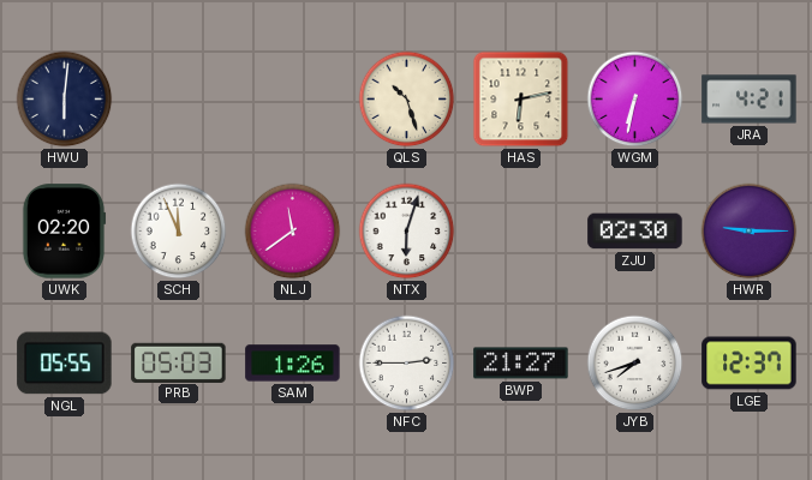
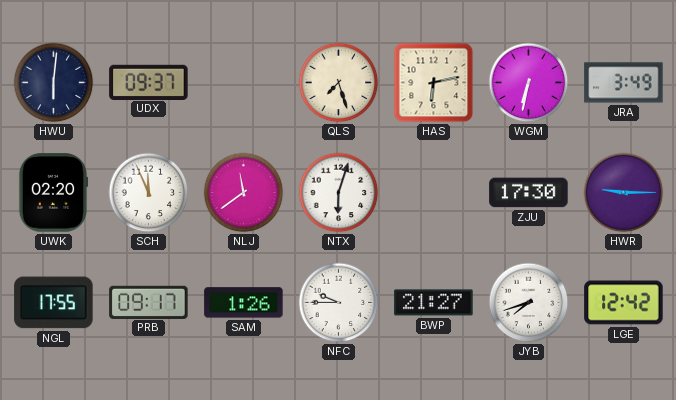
UDX: none -> 09:37 (149, 82)
QLS: 10:27 -> 7:27 (339, 83)
JRA: 4:21 -> 3:49 (624, 83)
ZJU: 02:30 -> 17:30 (529, 193)
NGL: 05:55 -> 17:55 (54, 303)
PRB: 05:03 -> 09:17 (149, 302)
NFC: 2:45 -> 9:45 (339, 303)
LGE: 12:37 -> 12:42 (624, 303)
